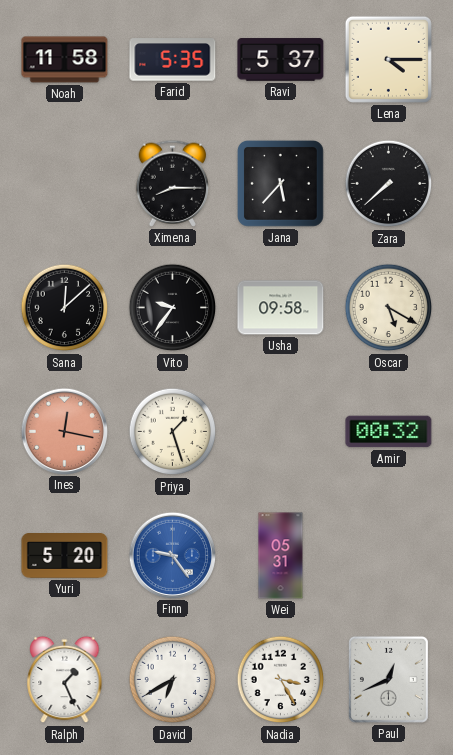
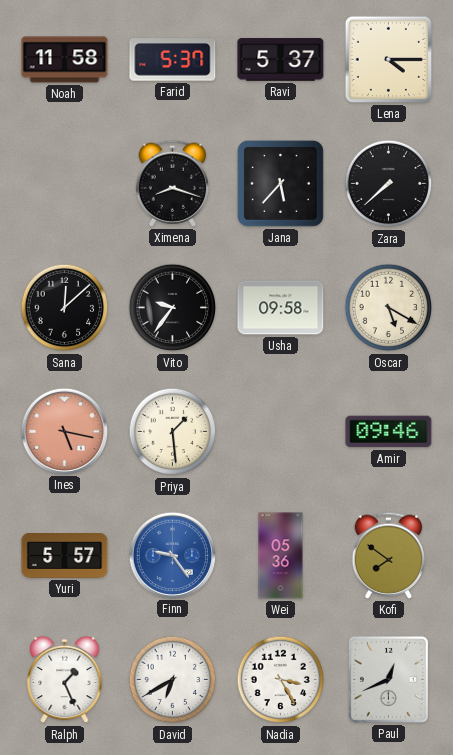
Farid: 5:35 -> 5:37 (173, 60)
Ximena: 8:15 -> 8:18 (173, 183)
Ines: 12:17 -> 5:17 (64, 431)
Priya: 1:27 -> 1:29 (173, 432)
Amir: 00:32 -> 09:46 (389, 432)
Yuri: 5:20 -> 5:57 (65, 556)
Wei: 05:31 -> 05:36 (281, 556)
Kofi: none -> 7:51 (389, 555)
